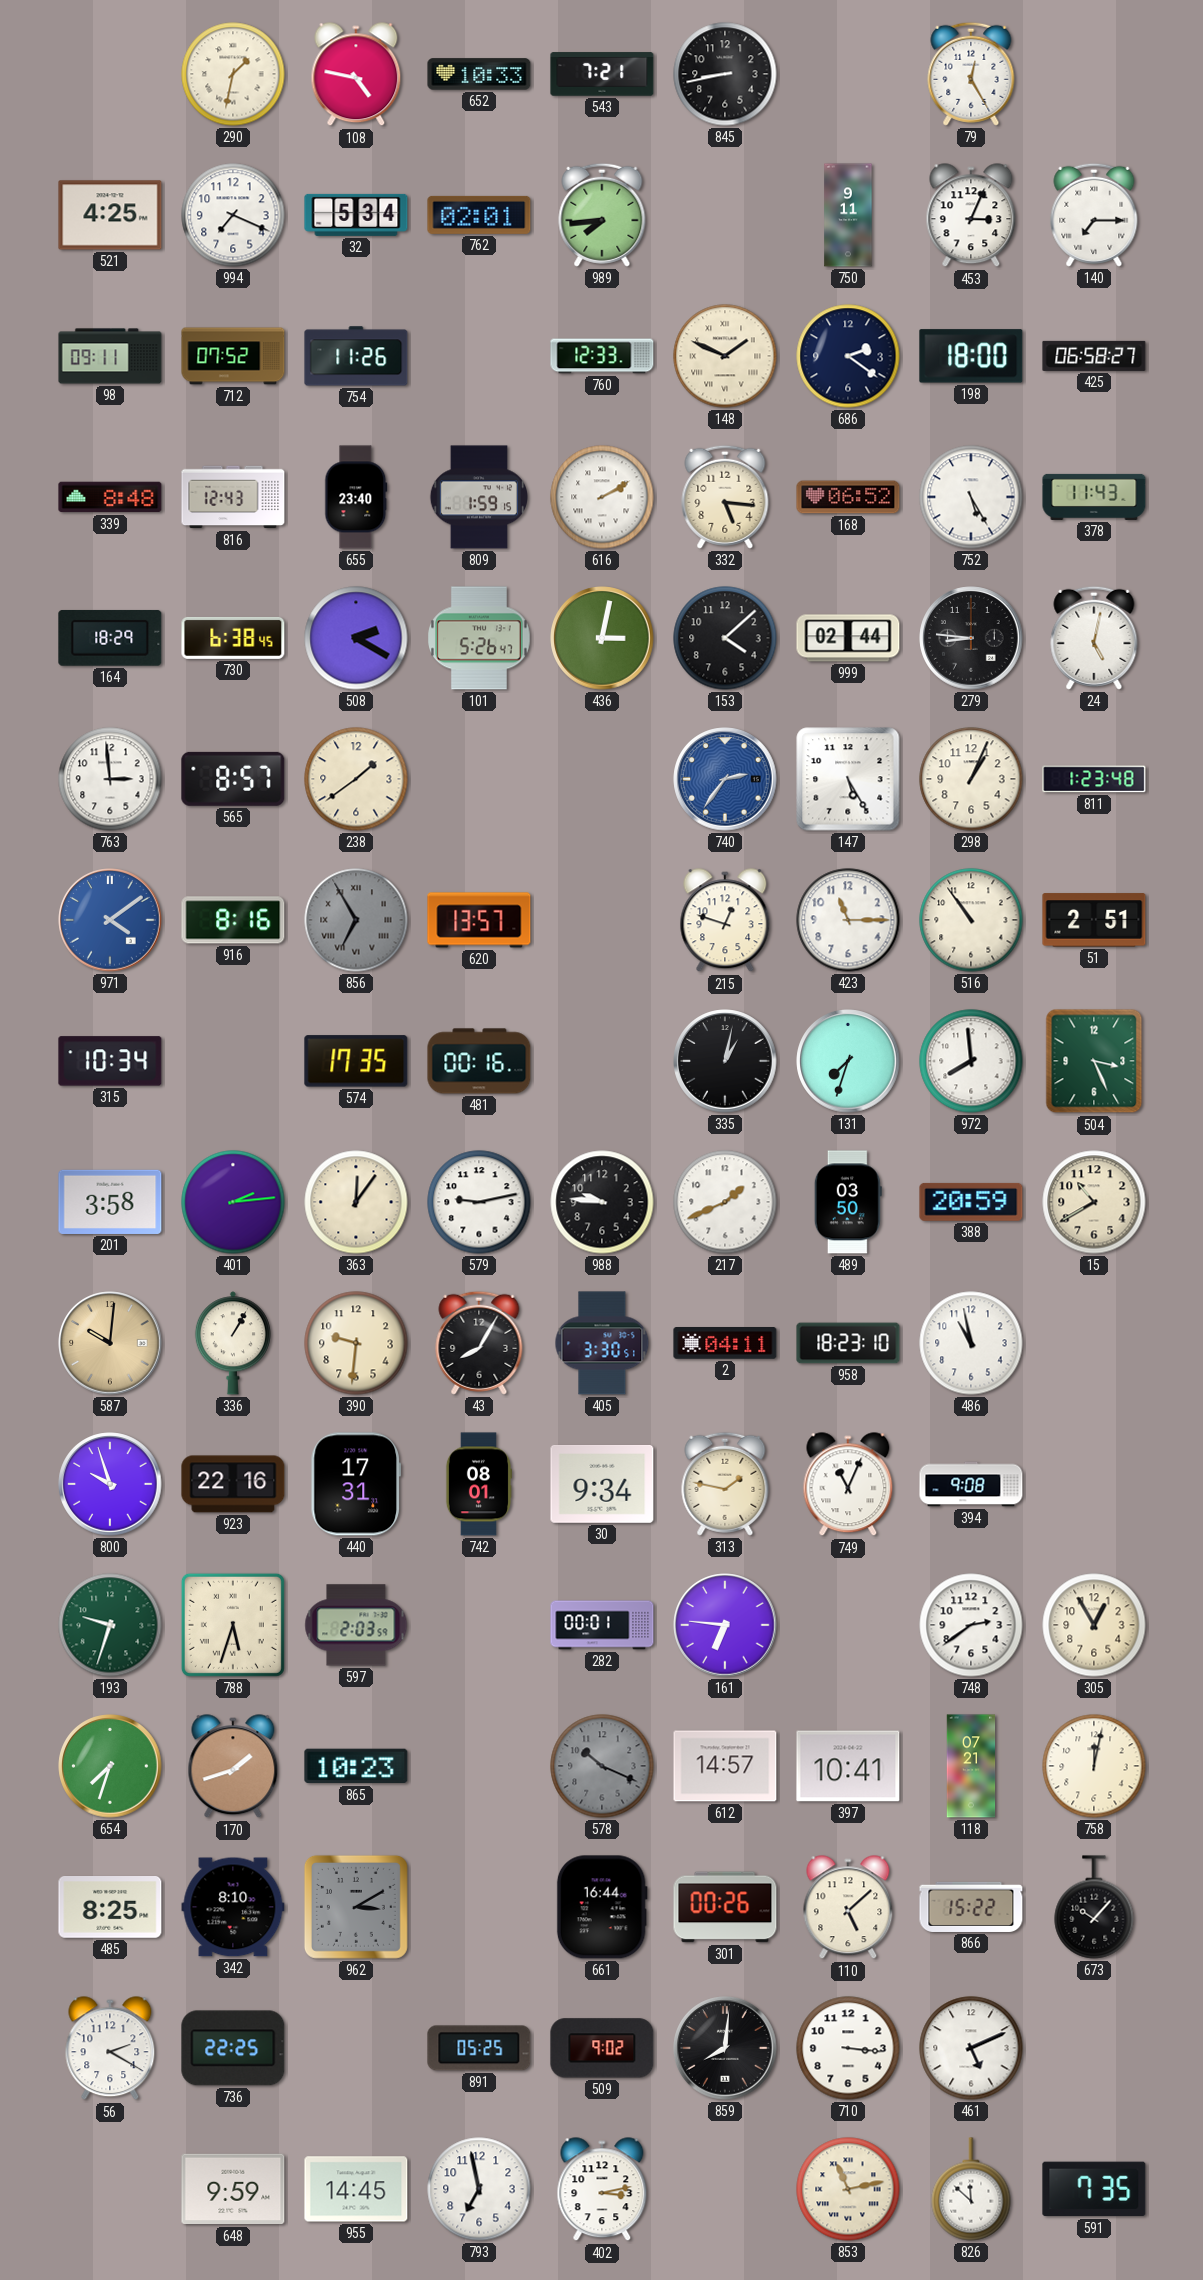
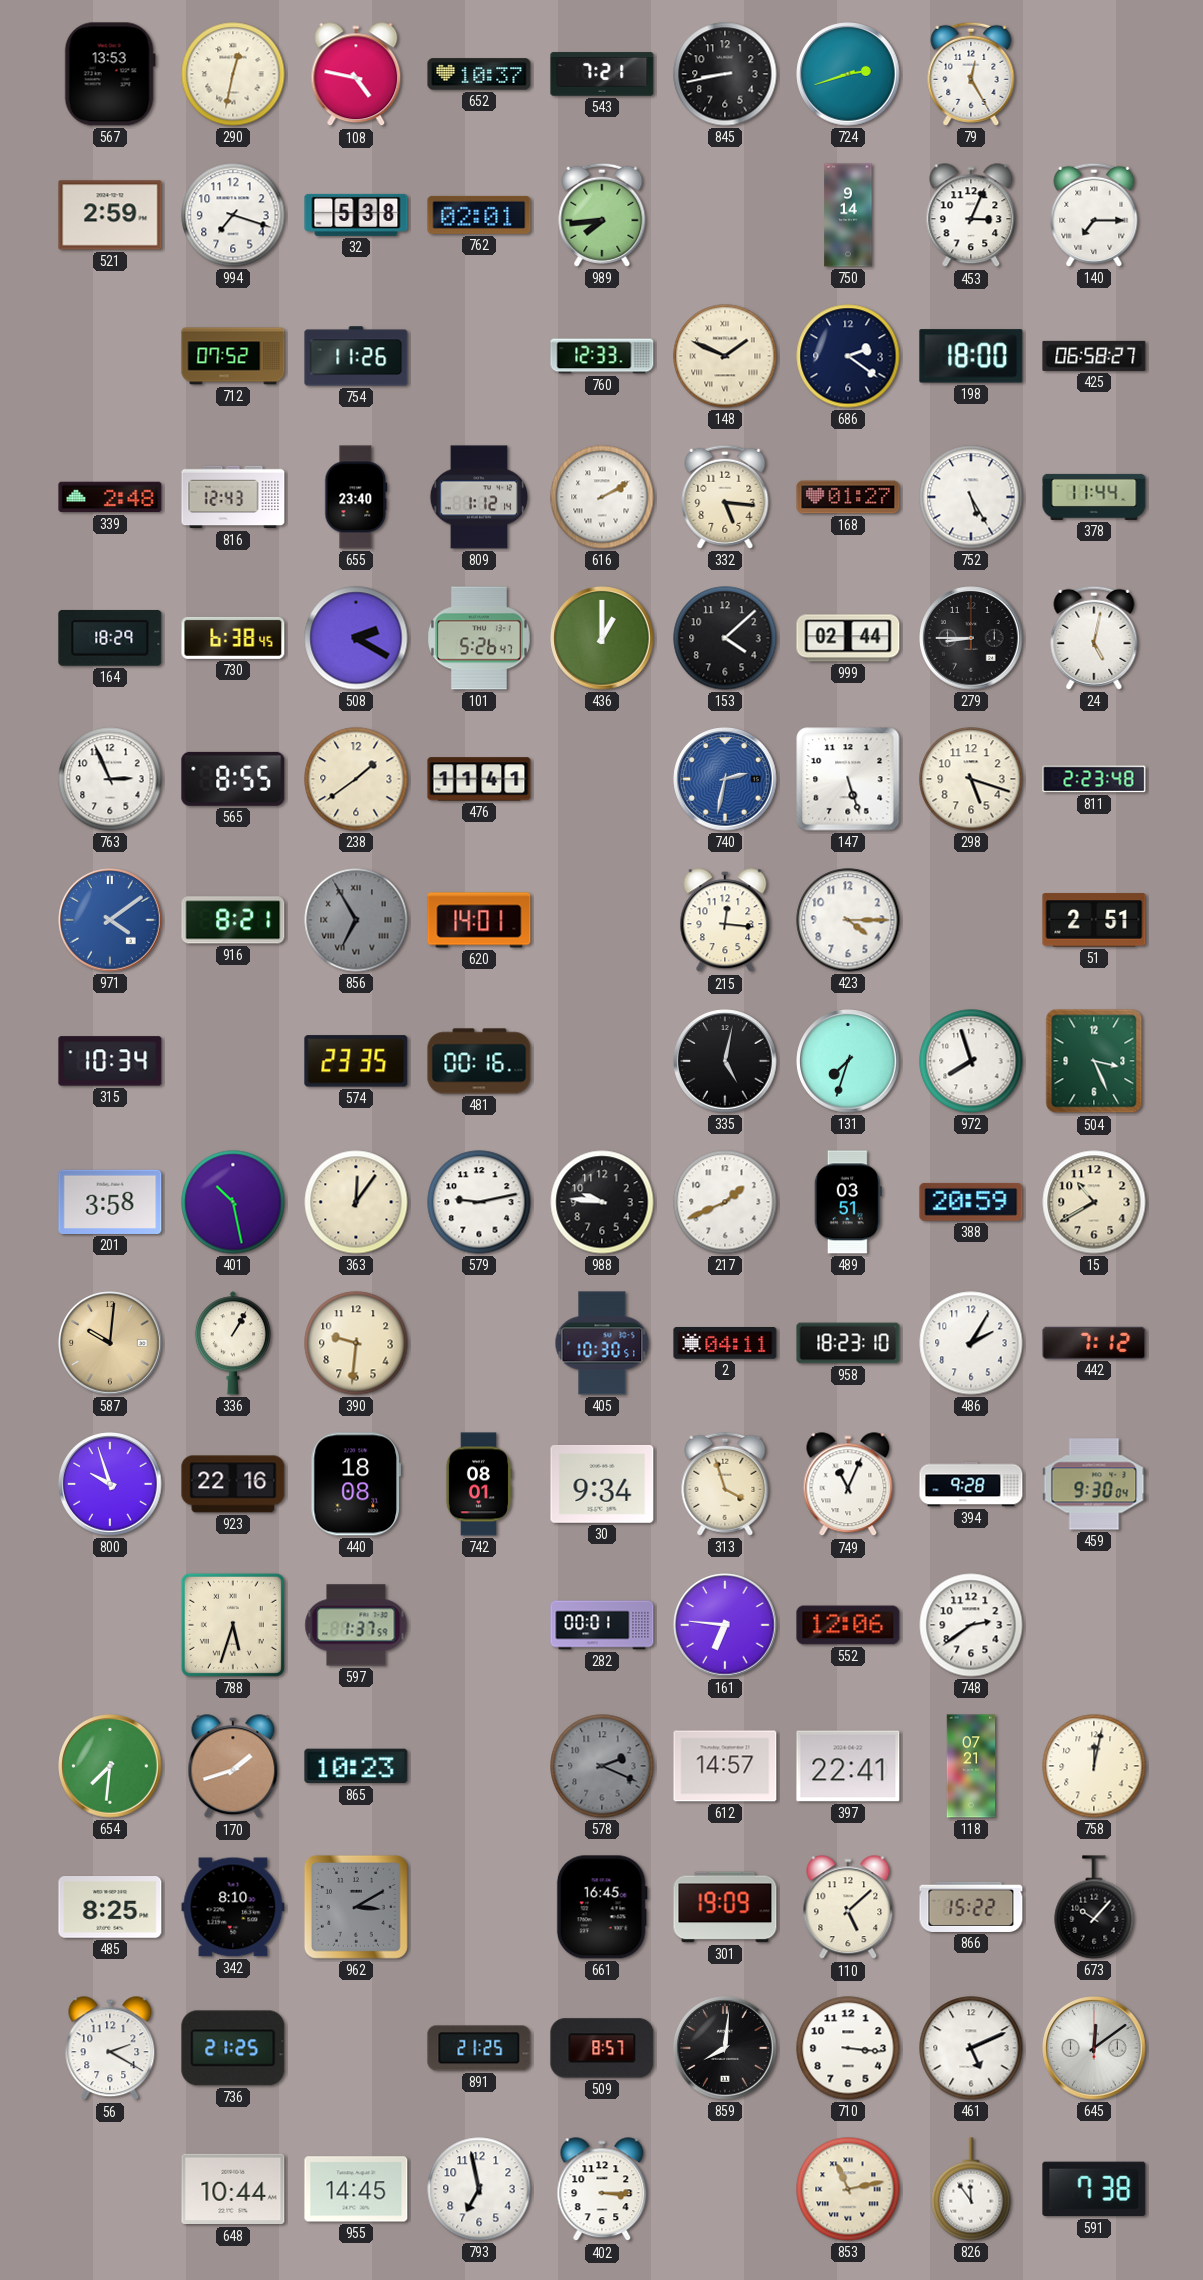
567: none -> 13:53 (110, 74)
290: 1:32 -> 12:32 (233, 74)
652: 10:33 -> 10:37 (479, 74)
724: none -> 2:42 (848, 74)
521: 4:25 -> 2:59 (110, 215)
994: 7:19 -> 7:18 (233, 215)
32: 5:34 -> 5:38 (356, 215)
750: 9:11 -> 9:14 (848, 215)
98: 09:11 -> none (110, 356)
339: 8:48 -> 2:48 (110, 497)
809: 1:59 -> 1:12 (479, 497)
168: 06:52 -> 01:27 (848, 497)
378: 11:43 -> 11:44 (1094, 497)
436: 3:02 -> 1:00 (602, 638)
279: 8:46 -> 8:45 (971, 638)
763: 2:59 -> 2:56 (110, 779)
565: 8:57 -> 8:55 (233, 779)
476: none -> 11:41 (479, 779)
740: 2:36 -> 2:32 (725, 779)
147: 5:25 -> 5:27 (848, 779)
298: 1:04 -> 5:18 (971, 779)
811: 1:23 -> 2:23 (1094, 779)
916: 8:16 -> 8:21 (233, 920)
620: 13:57 -> 14:01 (479, 920)
215: 12:48 -> 12:16 (725, 921)
423: 11:15 -> 4:15 (848, 920)
516: 10:54 -> none (971, 920)
574: 17:35 -> 23:35 (356, 1061)
335: 1:02 -> 5:02 (725, 1061)
972: 7:59 -> 7:57 (971, 1061)
401: 2:14 -> 10:28 (233, 1202)
489: 03:50 -> 03:51 (848, 1202)
43: 8:05 -> none (479, 1343)
405: 3:30 -> 10:30 (602, 1343)
486: 10:58 -> 2:05 (971, 1343)
442: none -> 7:12 (1094, 1343)
440: 17:31 -> 18:08 (355, 1484)
313: 1:47 -> 3:57 (725, 1484)
394: 9:08 -> 9:28 (971, 1484)
459: none -> 9:30 (1094, 1484)
193: 9:33 -> none (110, 1625)
597: 2:03 -> 1:37 (356, 1625)
552: none -> 12:06 (848, 1625)
305: 12:55 -> none (1094, 1625)
654: 7:33 -> 7:31 (110, 1766)
578: 10:19 -> 2:19 (602, 1766)
397: 10:41 -> 22:41 (848, 1766)
661: 16:44 -> 16:45 (602, 1907)
301: 00:26 -> 19:09 (725, 1907)
736: 22:25 -> 21:25 (233, 2048)
891: 05:25 -> 21:25 (479, 2048)
509: 9:02 -> 8:57 (602, 2048)
645: none -> 12:09 (1094, 2048)
648: 9:59 -> 10:44 (233, 2189)
402: 3:13 -> 3:15 (602, 2190)
826: 11:52 -> 11:54 (971, 2189)
591: 7:35 -> 7:38 (1094, 2189)
